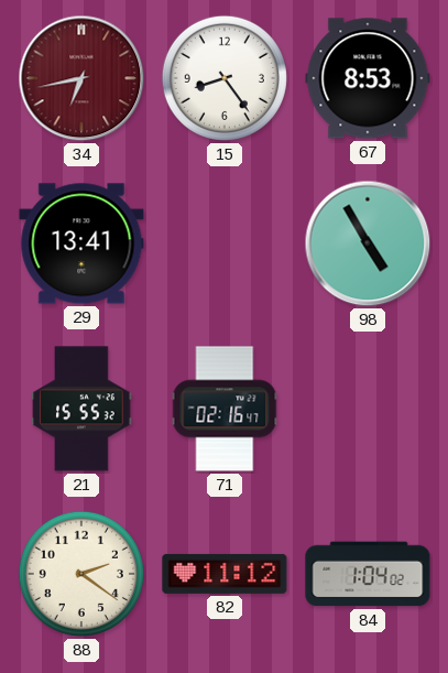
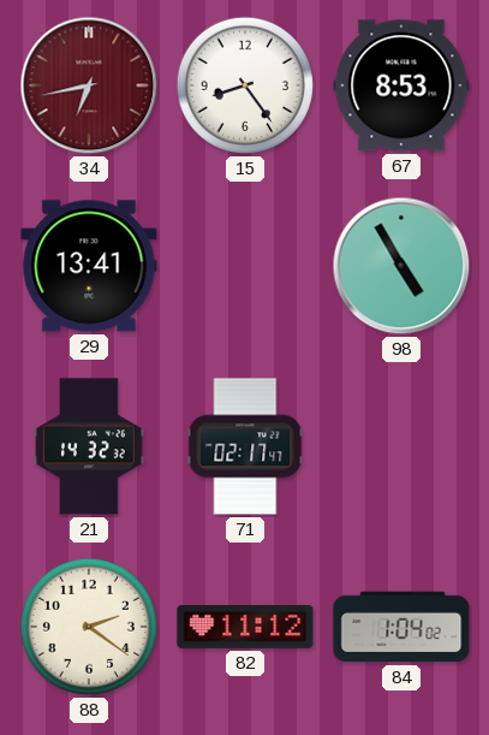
21: 15:55 -> 14:32 (89, 446)
71: 02:16 -> 02:17 (245, 446)
